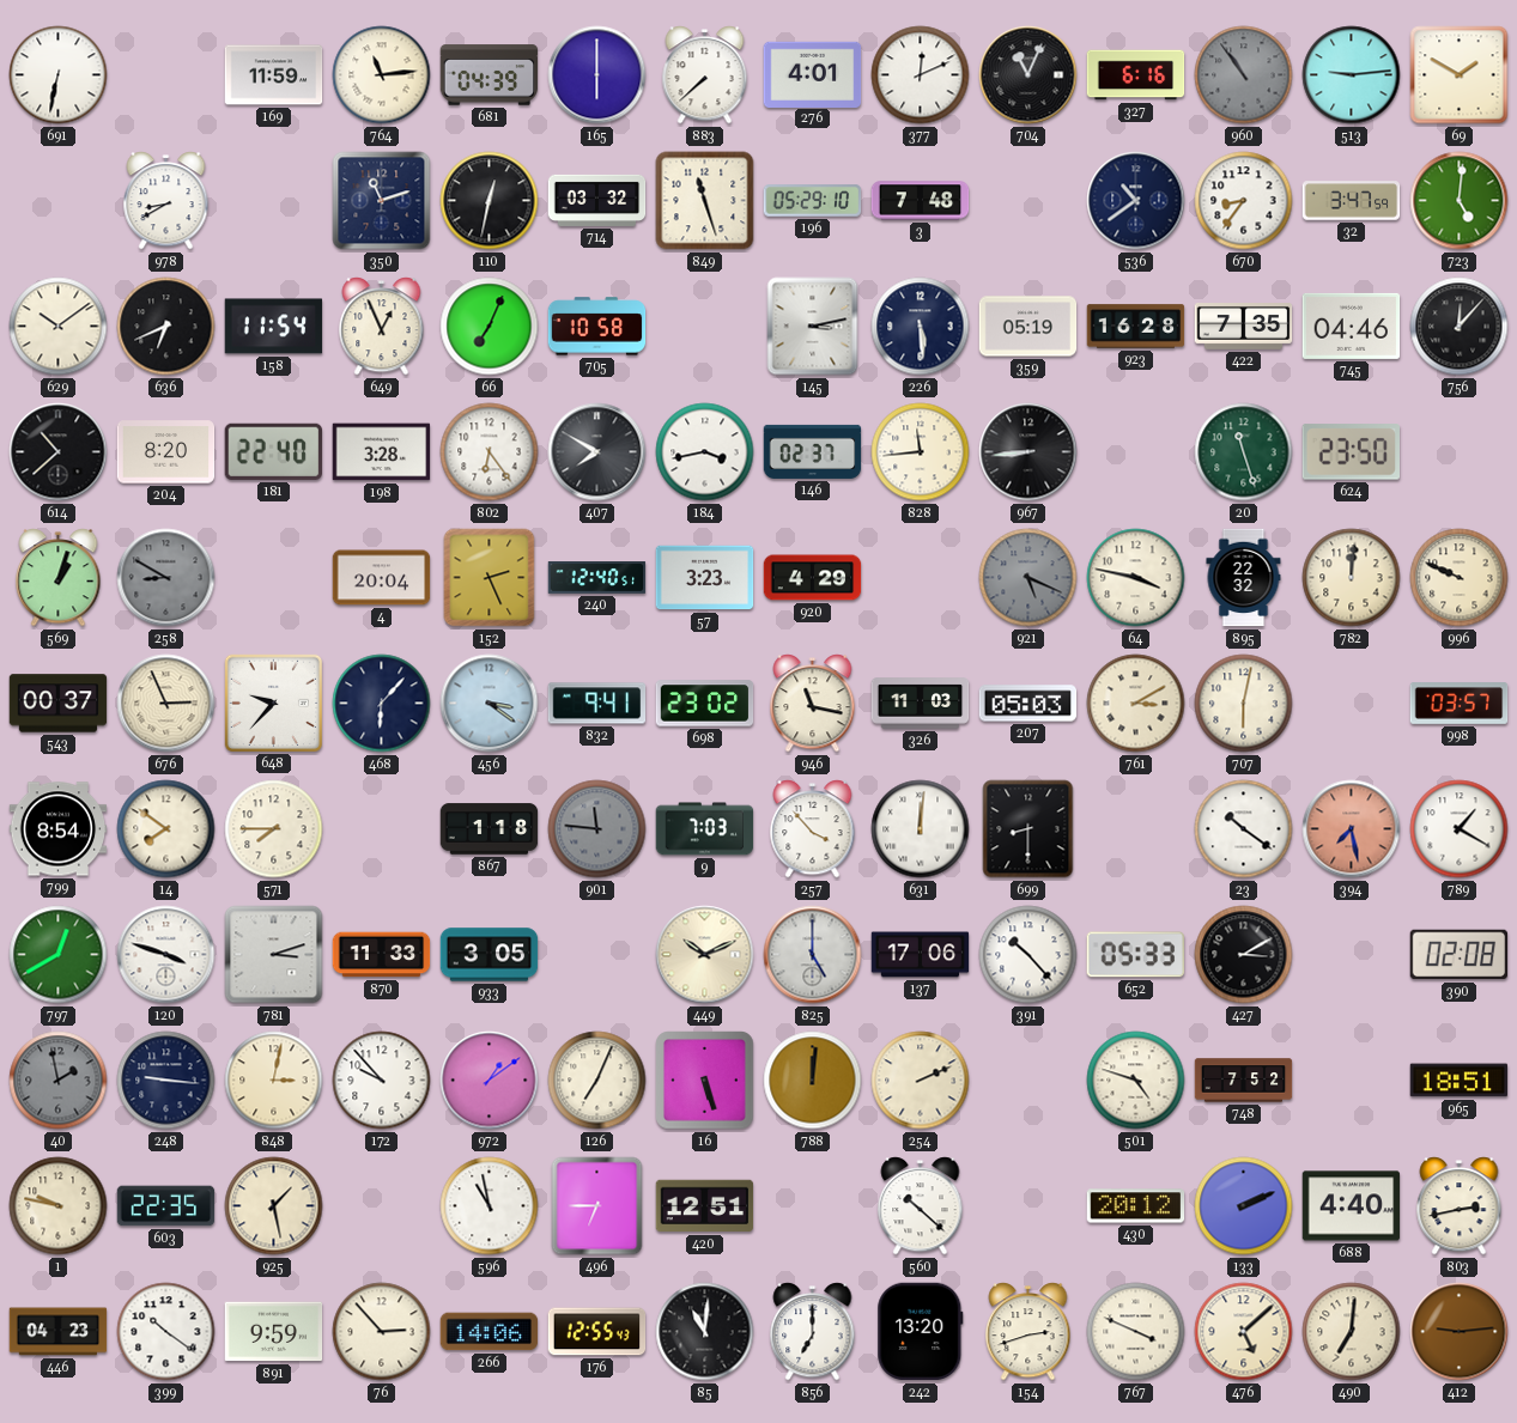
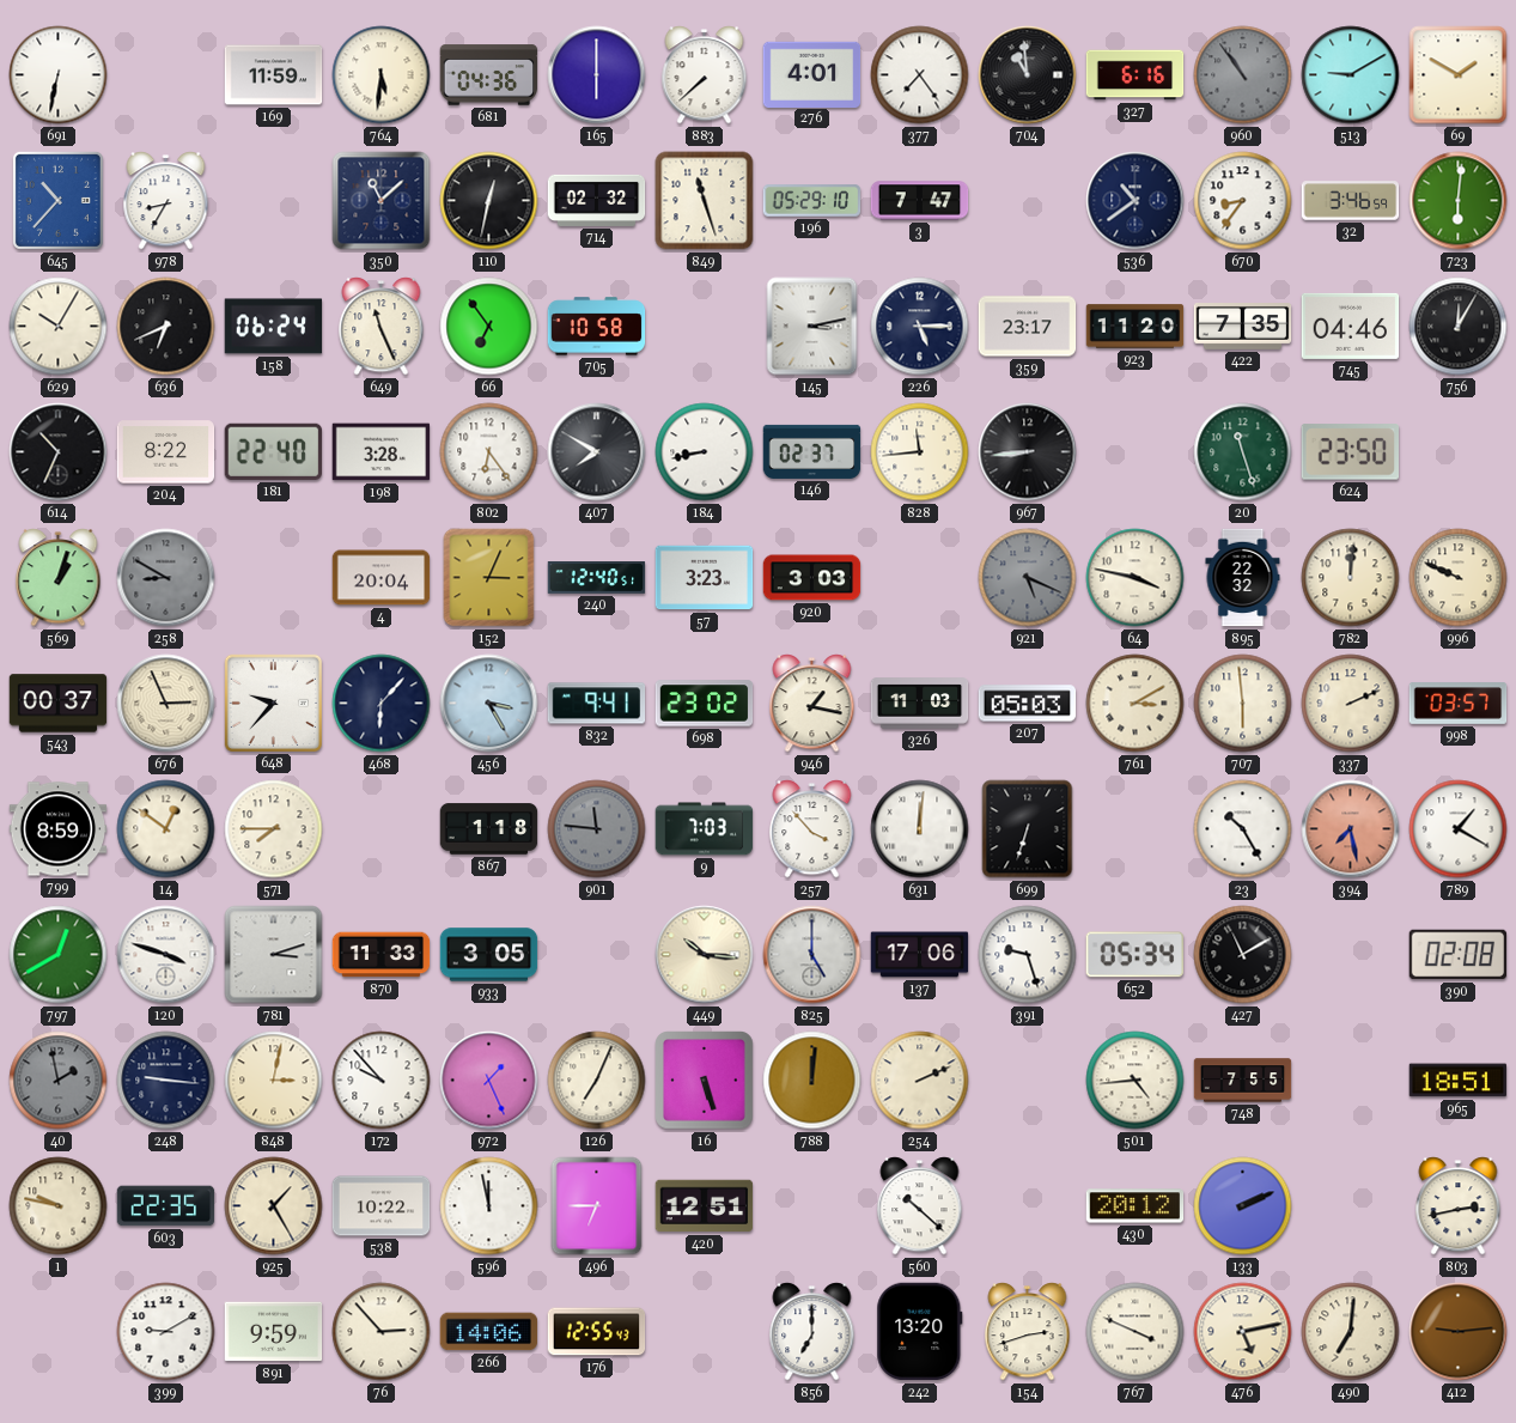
764: 11:14 -> 5:31 (382, 75)
681: 04:39 -> 04:36 (489, 75)
377: 12:11 -> 7:24 (920, 75)
704: 11:04 -> 10:59 (1028, 75)
513: 9:14 -> 9:10 (1351, 75)
645: none -> 10:37 (57, 200)
978: 8:40 -> 8:35 (166, 201)
350: 11:12 -> 11:08 (382, 201)
714: 03:32 -> 02:32 (597, 200)
3: 7:48 -> 7:47 (920, 201)
32: 3:47 -> 3:46 (1351, 201)
723: 5:01 -> 6:01 (1459, 201)
629: 10:09 -> 10:05 (59, 327)
158: 11:54 -> 06:24 (274, 327)
649: 12:56 -> 11:26 (382, 327)
66: 7:04 -> 6:54 (489, 327)
226: 5:29 -> 5:15 (920, 327)
359: 05:19 -> 23:17 (1028, 327)
923: 16:28 -> 11:20 (1136, 327)
756: 12:07 -> 12:05 (1459, 327)
614: 10:38 -> 10:34 (59, 452)
204: 8:20 -> 8:22 (166, 452)
184: 3:43 -> 8:43 (705, 452)
152: 2:26 -> 3:04 (489, 578)
920: 4:29 -> 3:03 (812, 578)
456: 3:21 -> 3:25 (489, 704)
946: 11:17 -> 1:17 (812, 704)
707: 6:02 -> 5:59 (1243, 704)
337: none -> 2:11 (1351, 704)
799: 8:54 -> 8:59 (59, 829)
14: 7:51 -> 12:51 (166, 829)
699: 8:30 -> 6:33 (1028, 829)
23: 10:21 -> 10:25 (1243, 829)
449: 10:11 -> 10:16 (705, 955)
391: 10:23 -> 9:27 (1028, 955)
652: 05:33 -> 05:34 (1136, 955)
427: 3:10 -> 11:10 (1243, 955)
972: 1:09 -> 1:26 (489, 1081)
501: 4:48 -> 4:44 (1136, 1081)
748: 7:52 -> 7:55 (1243, 1081)
925: 1:28 -> 1:25 (274, 1206)
538: none -> 10:22 (382, 1206)
596: 10:58 -> 11:58 (489, 1206)
688: 4:40 -> none (1352, 1206)
446: 04:23 -> none (59, 1332)
399: 10:21 -> 9:10 (166, 1332)
85: 11:01 -> none (705, 1332)
476: 5:08 -> 5:13 (1243, 1332)
